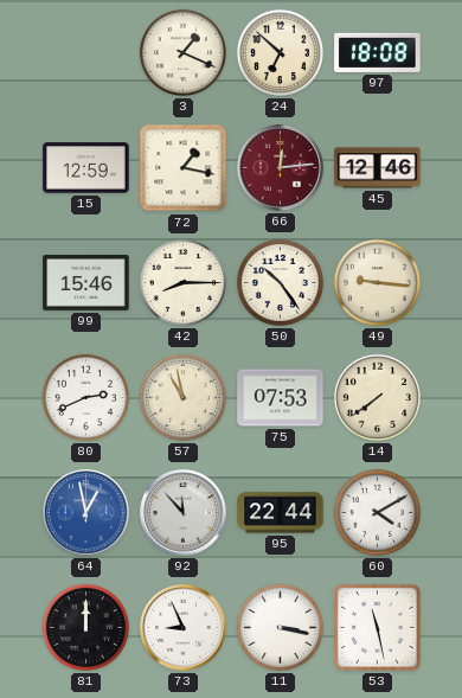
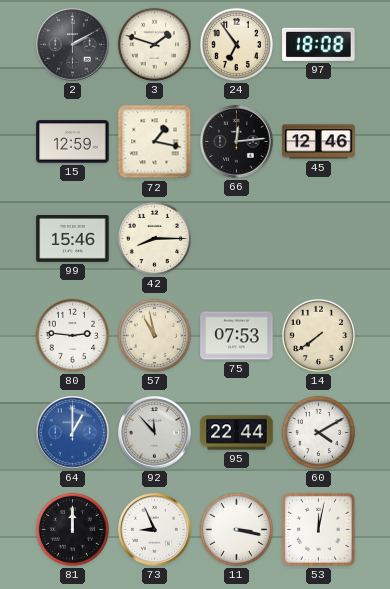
2: none -> 2:10 (73, 45)
3: 1:19 -> 1:48 (154, 44)
24: 6:52 -> 6:54 (236, 44)
66 dial: burgundy -> black (237, 142)
50: 10:24 -> none (280, 282)
49: 9:16 -> none (377, 282)
80: 2:41 -> 2:46 (72, 335)
64: 12:58 -> 1:00 (73, 433)
53: 11:28 -> 12:02 (318, 529)
